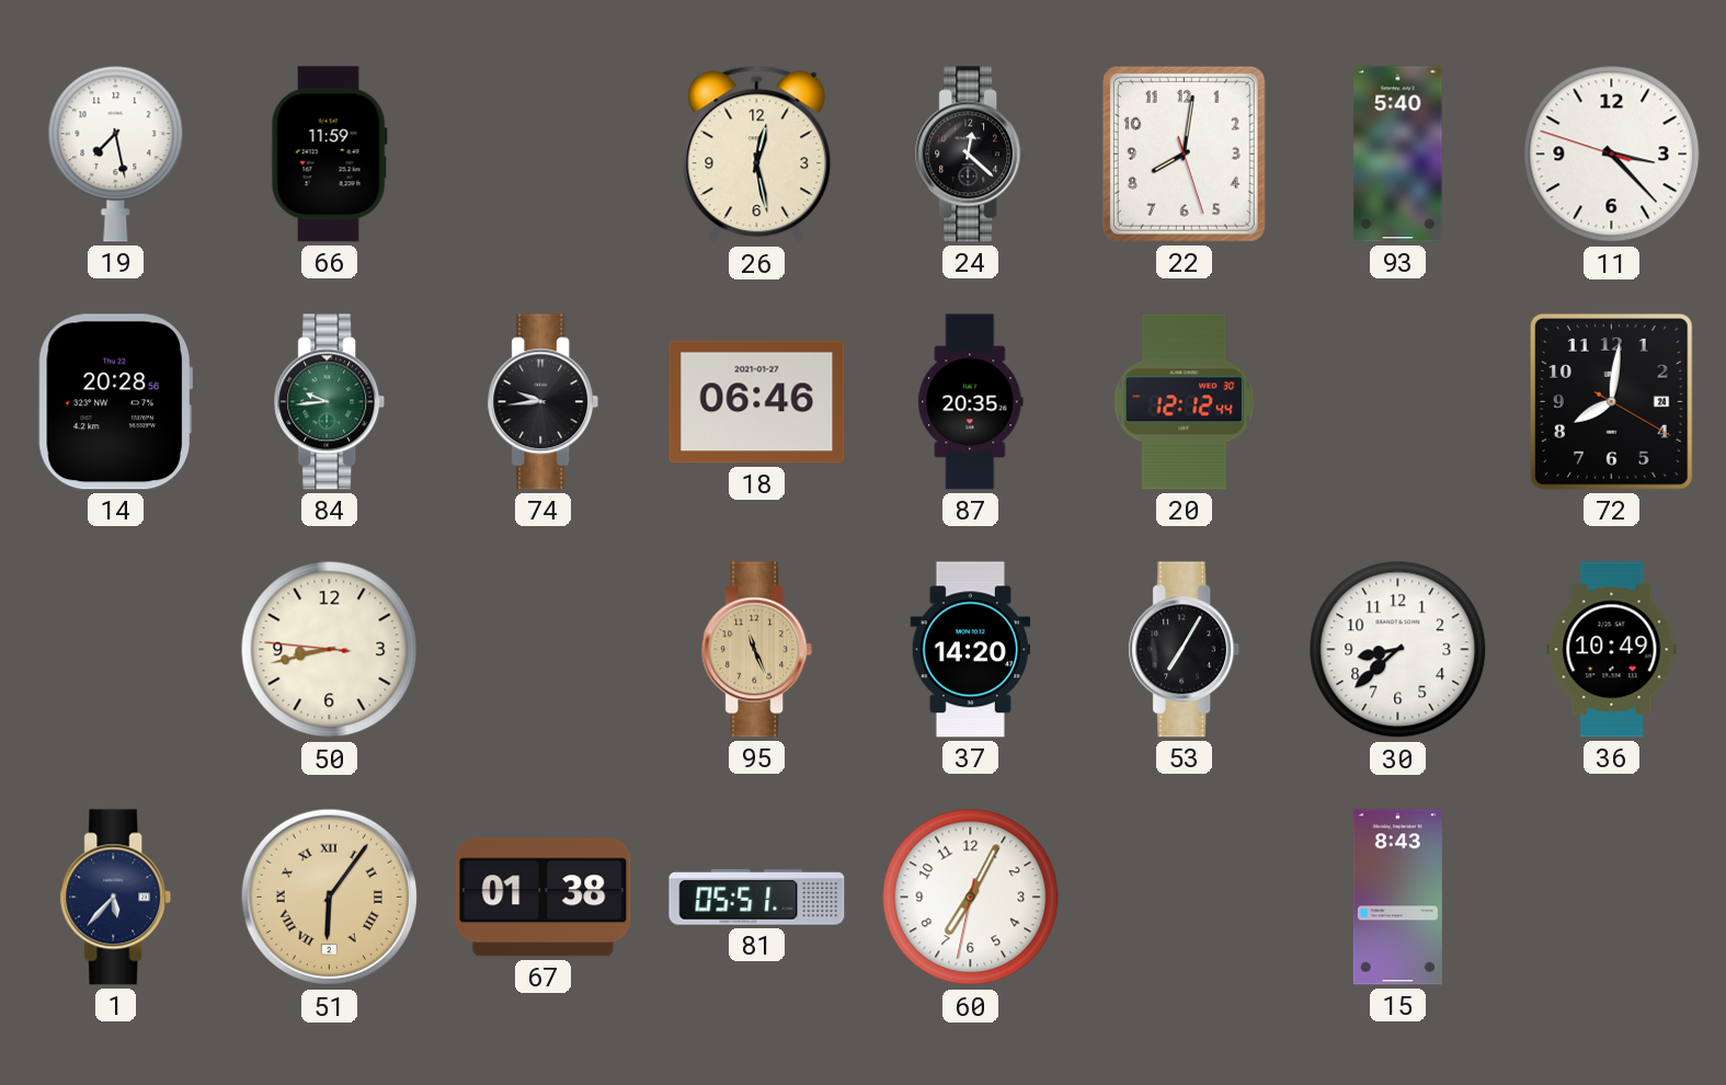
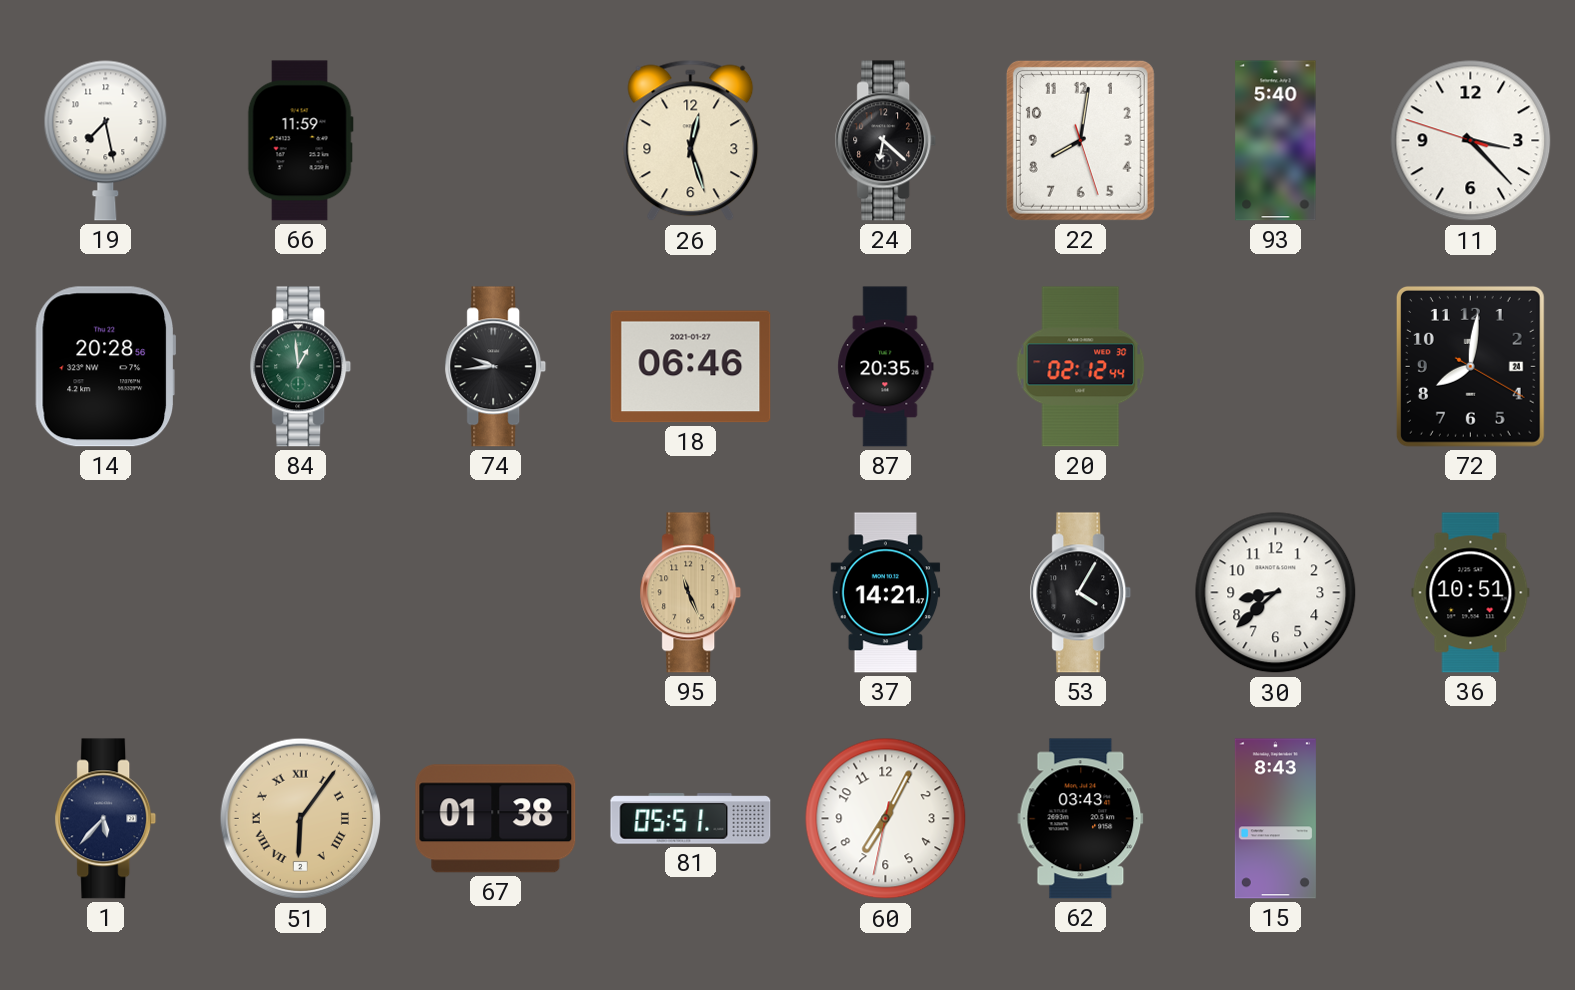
26: 12:28 -> 12:27 (691, 141)
24: 12:22 -> 6:22 (886, 141)
84: 9:44 -> 12:59 (301, 367)
20: 12:12 -> 02:12 (1081, 367)
50: 8:42 -> none (330, 650)
37: 14:20 -> 14:21 (886, 593)
53: 7:05 -> 4:05 (1081, 593)
36: 10:49 -> 10:51 (1471, 593)
62: none -> 03:43 (1081, 819)
